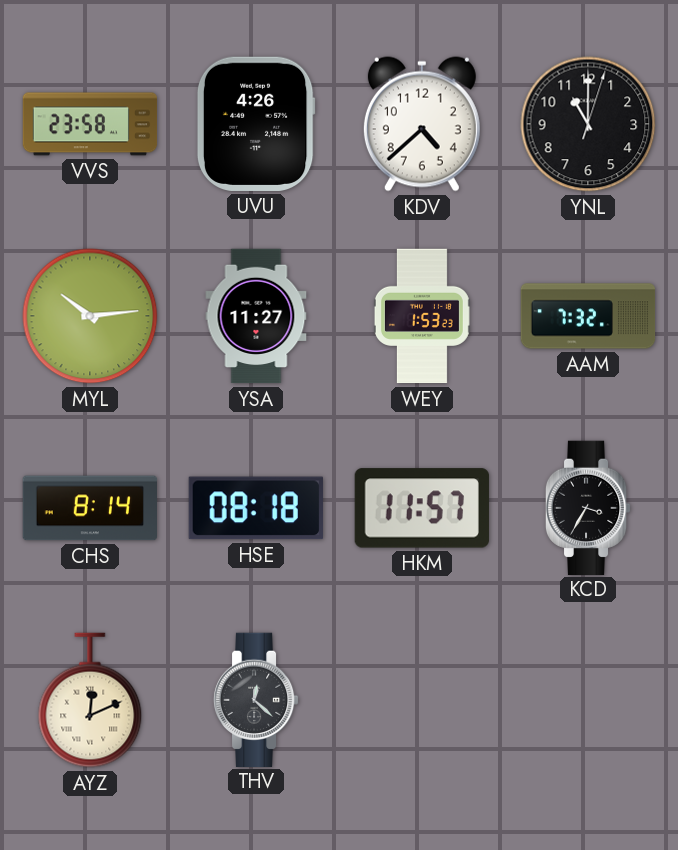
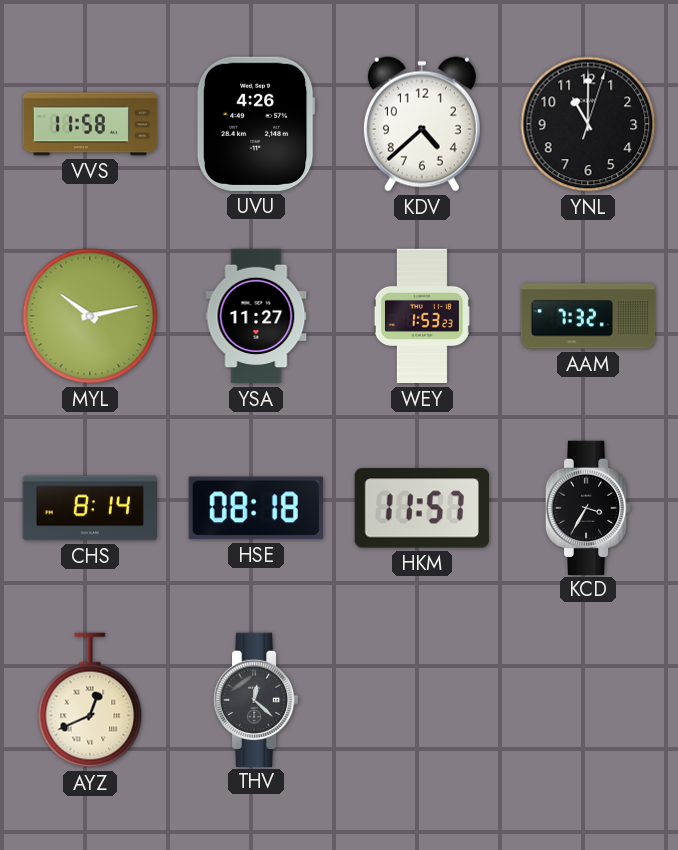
VVS: 23:58 -> 11:58 (90, 124)
MYL: 10:14 -> 10:13 (90, 316)
AYZ: 12:11 -> 12:41 (90, 700)
